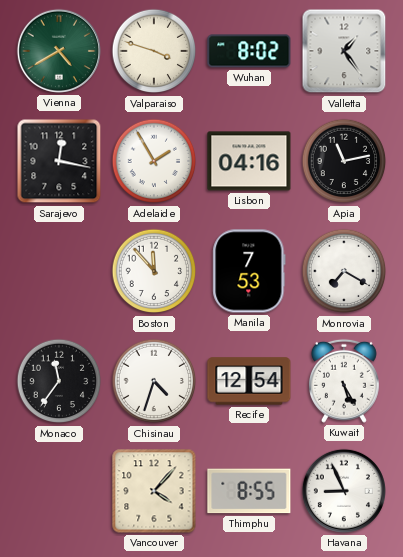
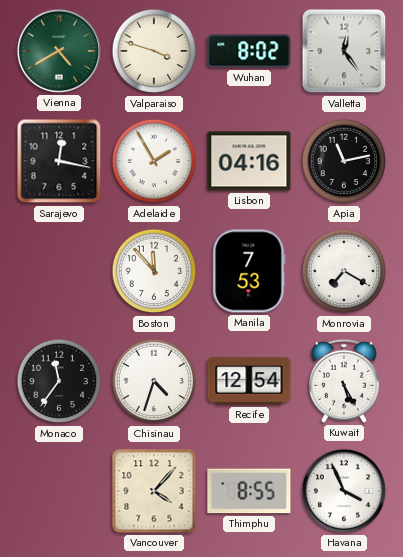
Valletta: 1:24 -> 12:24 (344, 51)
Havana: 8:56 -> 3:56 (344, 491)
